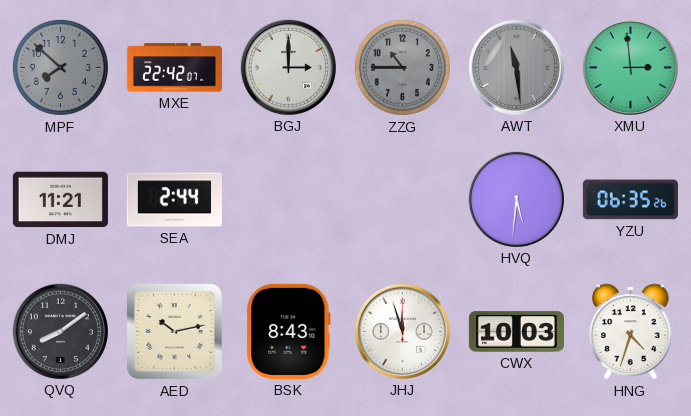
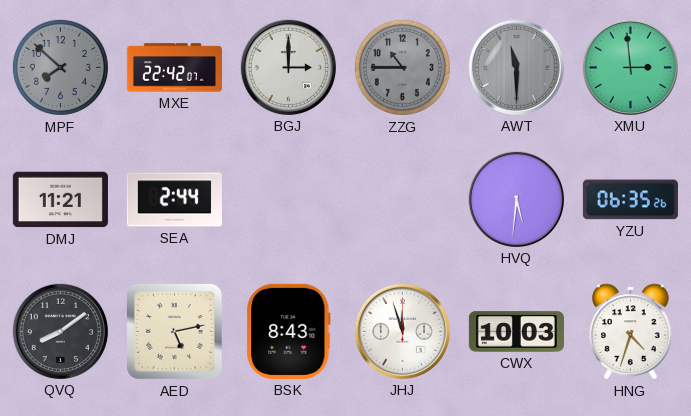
AWT: 11:29 -> 11:30 (516, 67)
AED: 10:13 -> 5:13 (174, 331)
